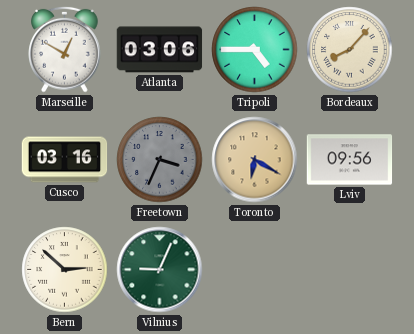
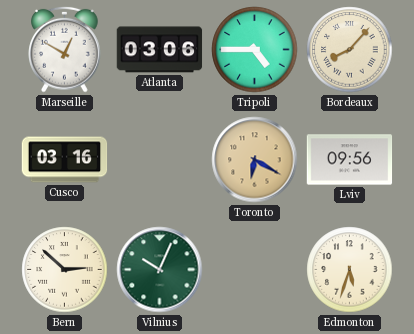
Freetown: 3:34 -> none (160, 160)
Vilnius: 9:04 -> 10:04 (160, 270)
Edmonton: none -> 5:33 (350, 270)
